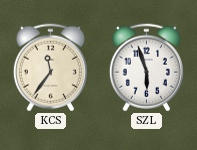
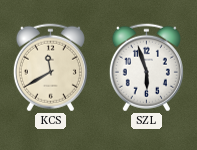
KCS: 11:36 -> 11:40 (50, 68)
